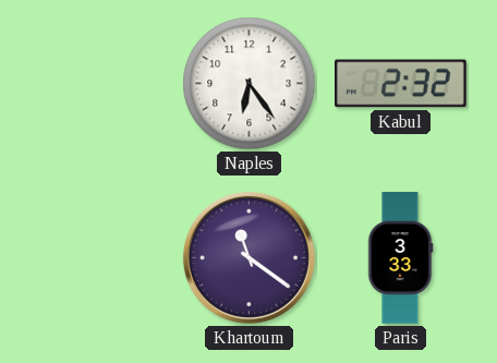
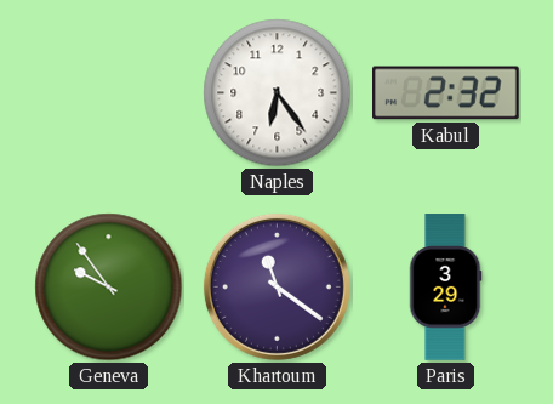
Geneva: none -> 9:54 (109, 288)
Paris: 3:33 -> 3:29 (445, 288)
